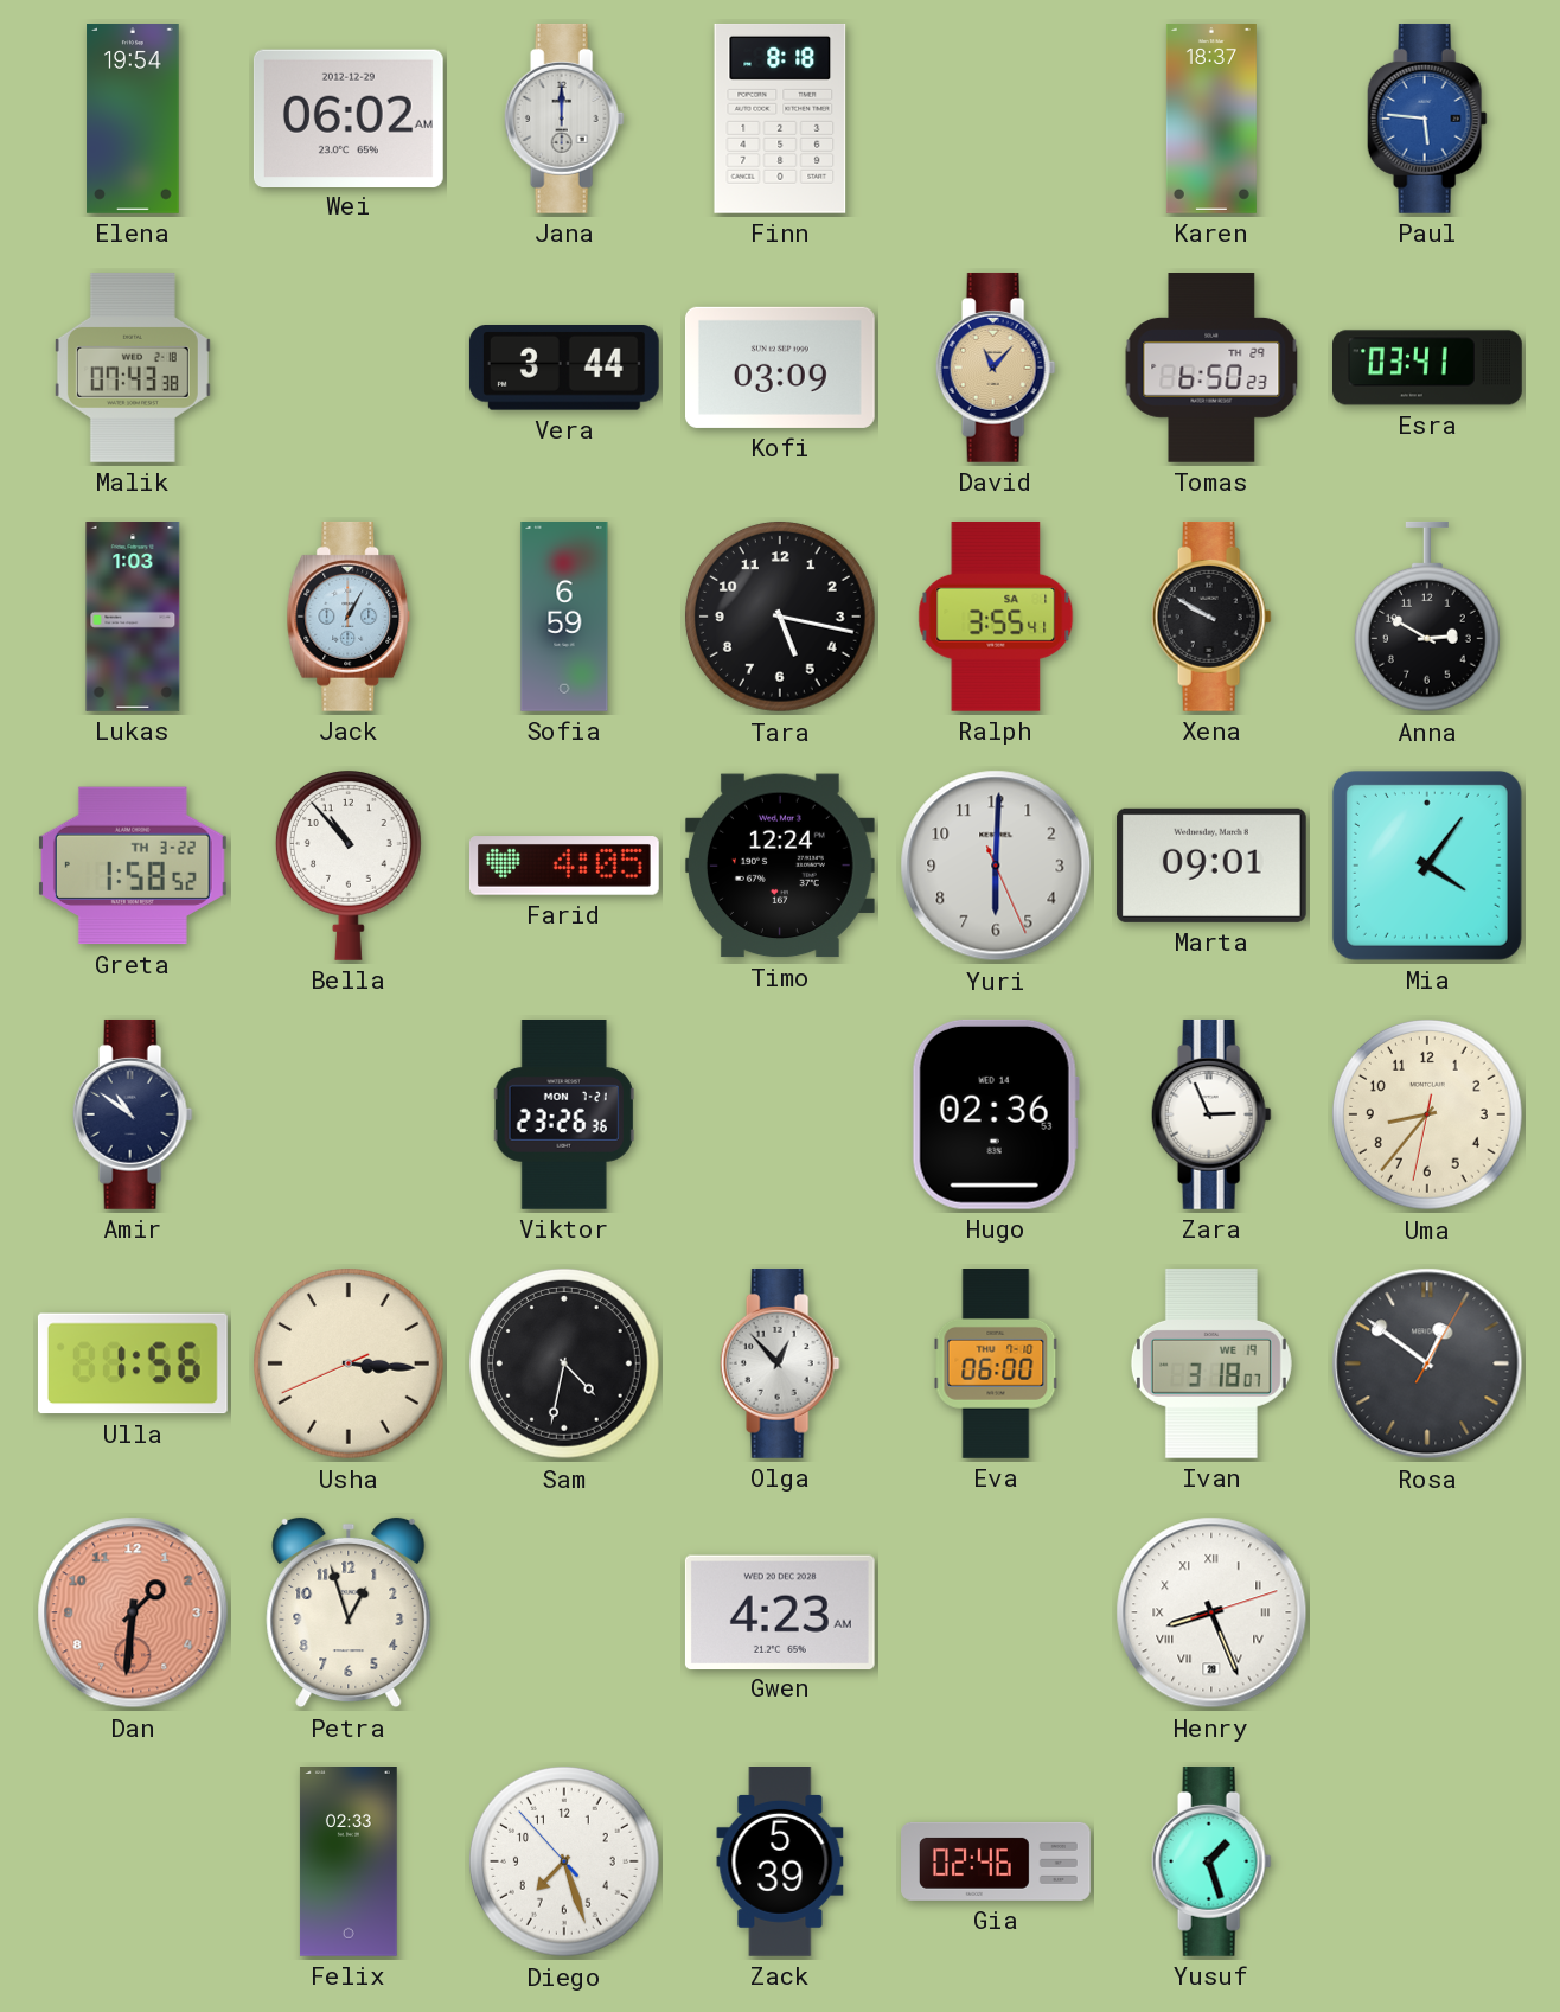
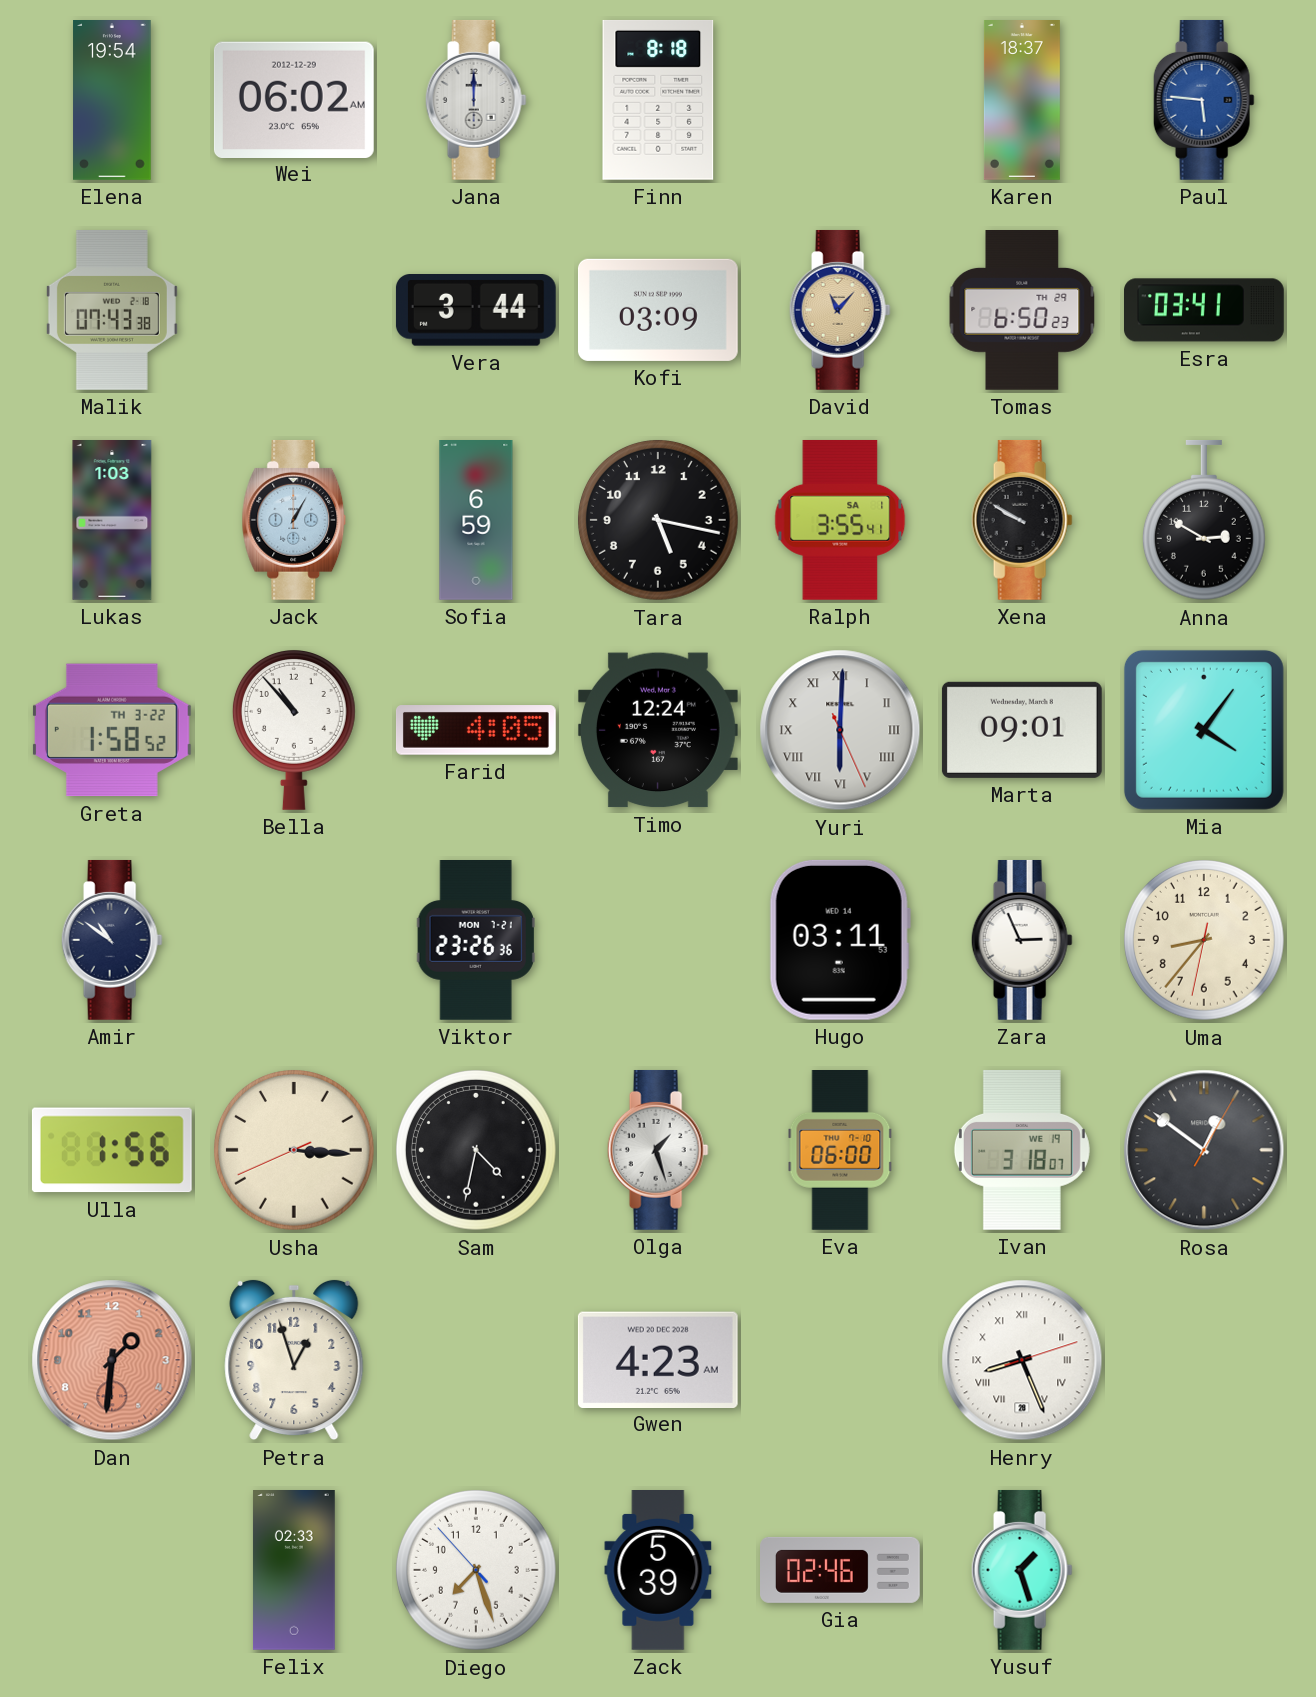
Yuri numerals: Arabic -> Roman (840, 730)
Hugo: 02:36 -> 03:11 (840, 940)
Olga: 12:53 -> 1:27 (658, 1150)
